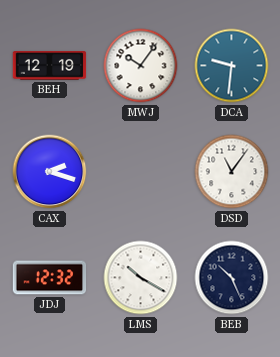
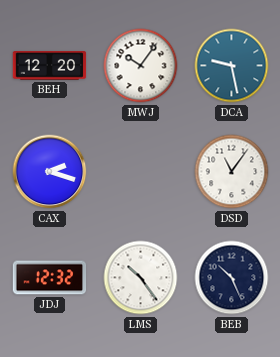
BEH: 12:19 -> 12:20 (50, 66)
DCA: 9:31 -> 9:28 (232, 66)
LMS: 10:20 -> 10:24 (141, 278)
